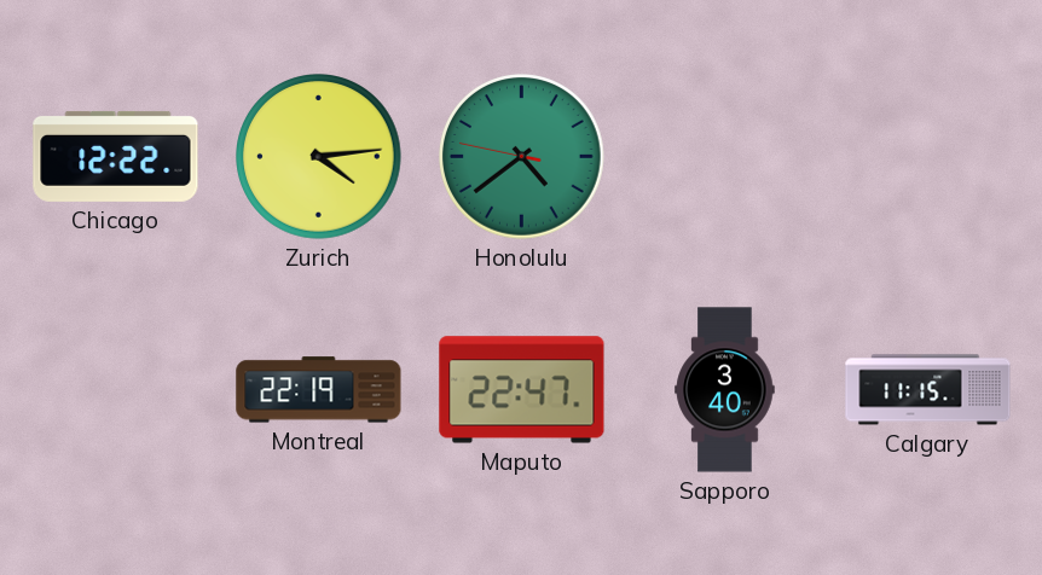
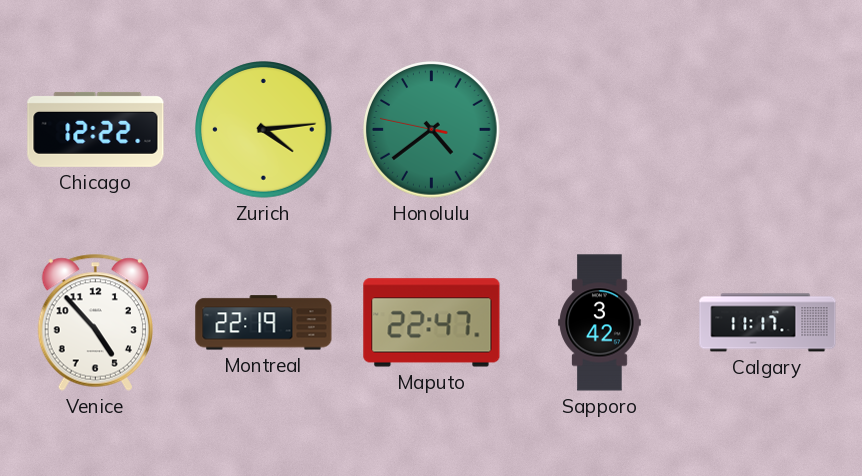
Venice: none -> 4:53 (95, 322)
Sapporo: 3:40 -> 3:42 (600, 323)
Calgary: 11:15 -> 11:17 (768, 323)
